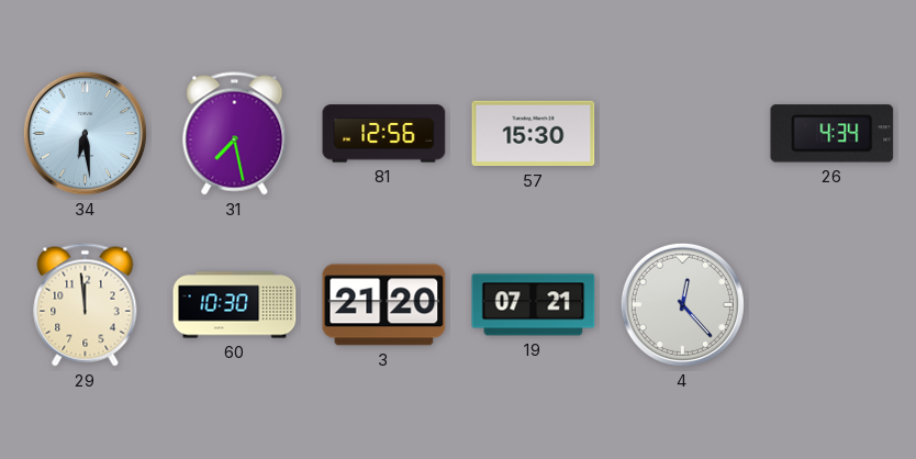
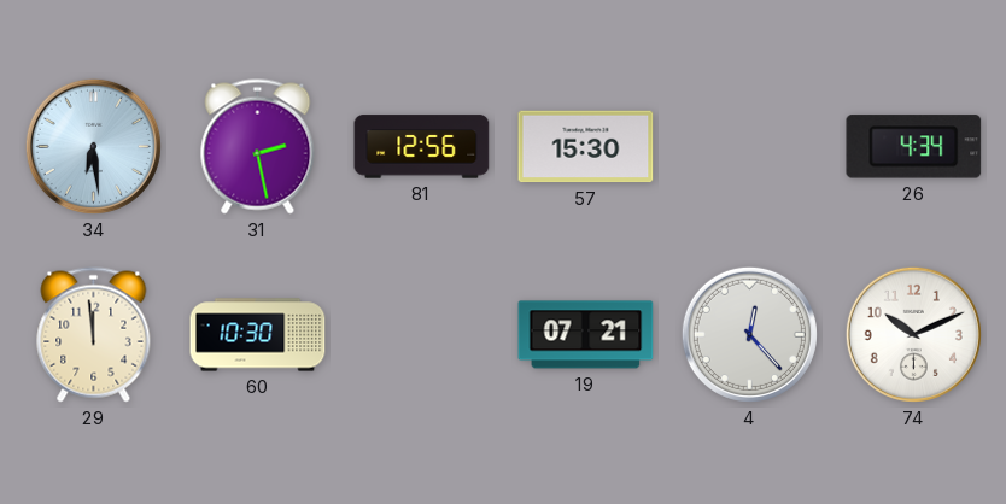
31: 7:28 -> 2:28 (258, 147)
3: 21:20 -> none (384, 305)
74: none -> 10:11 (913, 334)
